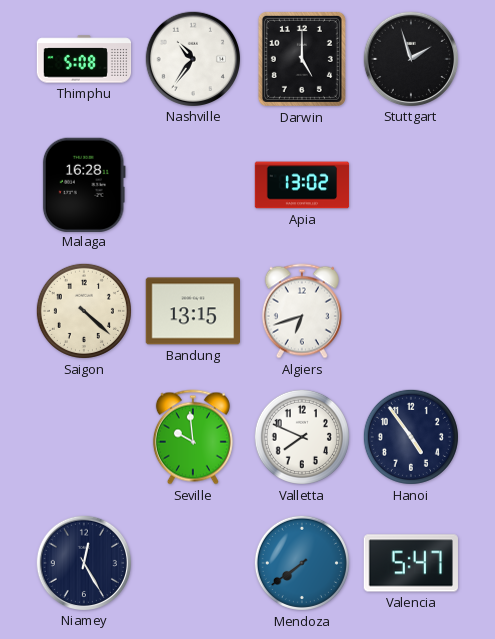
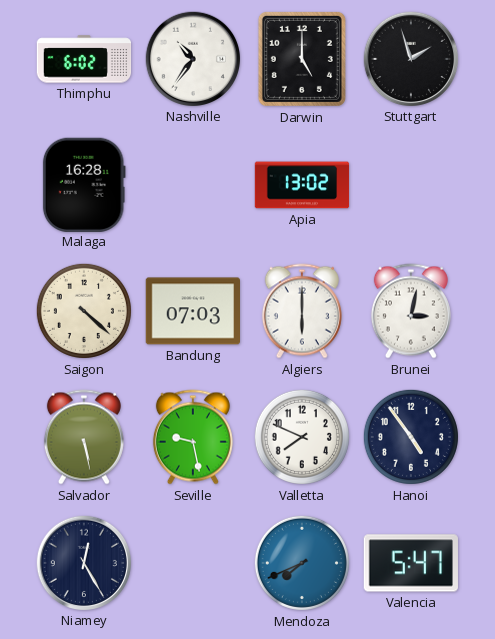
Thimphu: 5:08 -> 6:02 (84, 59)
Bandung: 13:15 -> 07:03 (192, 311)
Algiers: 6:42 -> 6:00 (302, 311)
Brunei: none -> 3:02 (411, 311)
Salvador: none -> 5:28 (84, 437)
Seville: 9:59 -> 9:28 (193, 437)
Mendoza: 7:39 -> 7:41 (302, 563)
